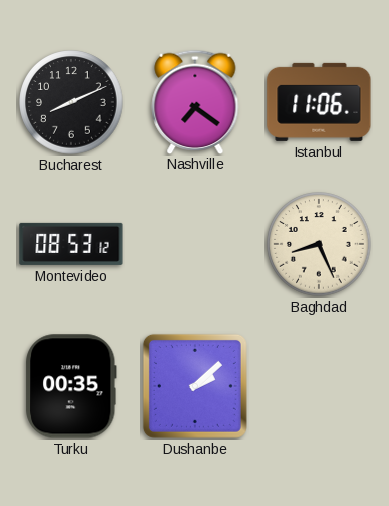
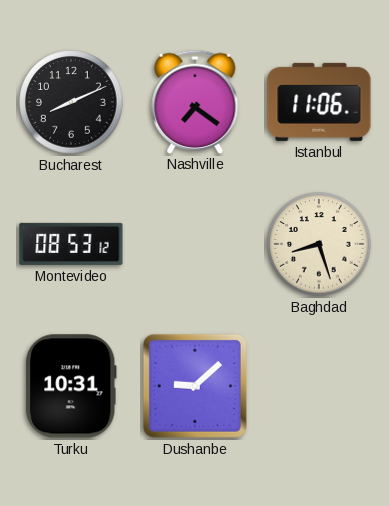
Baghdad: 8:26 -> 8:27 (319, 244)
Turku: 00:35 -> 10:31 (72, 386)
Dushanbe: 2:08 -> 9:08 (195, 386)
